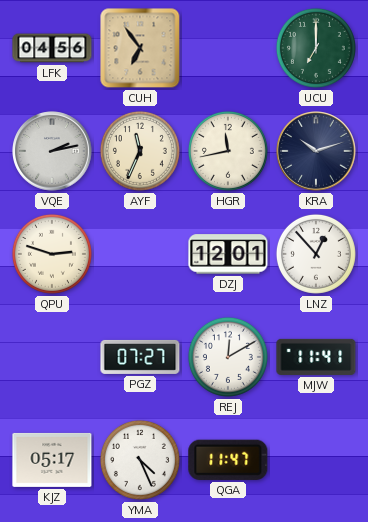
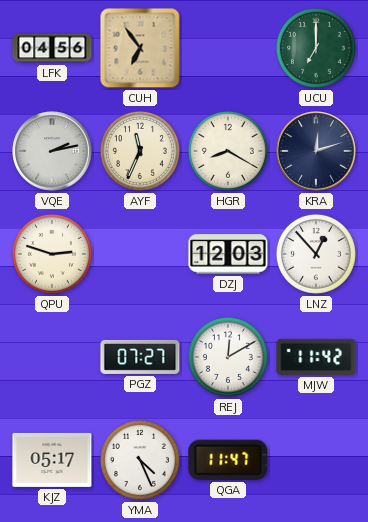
HGR: 11:43 -> 8:20 (228, 151)
KRA: 10:12 -> 12:12 (316, 151)
DZJ: 12:01 -> 12:03 (228, 254)
MJW: 11:41 -> 11:42 (316, 357)
